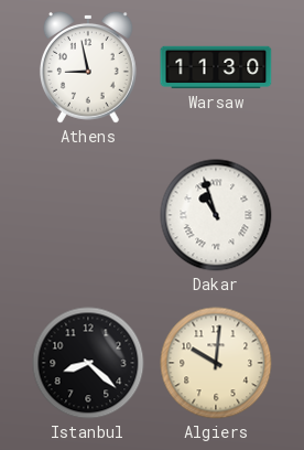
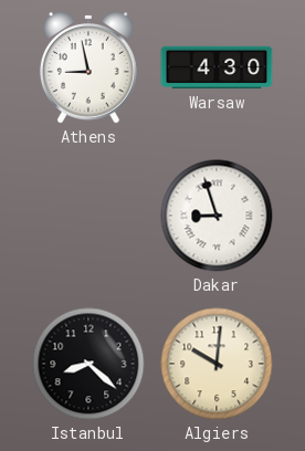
Warsaw: 11:30 -> 4:30 (217, 67)
Dakar: 10:57 -> 8:57 (217, 216)
